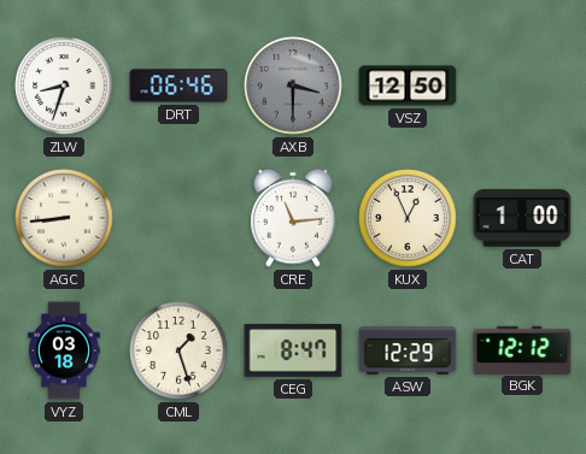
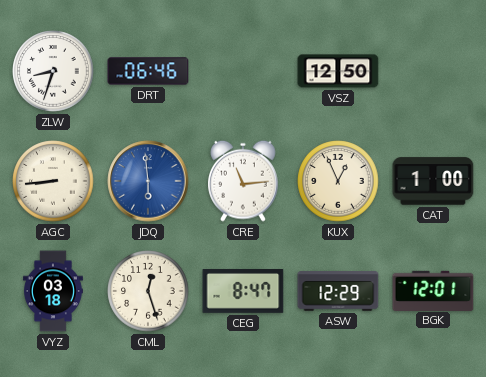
AXB: 3:30 -> none (293, 86)
JDQ: none -> 5:59 (148, 181)
CML: 1:27 -> 12:27 (148, 291)
BGK: 12:12 -> 12:01 (433, 290)
